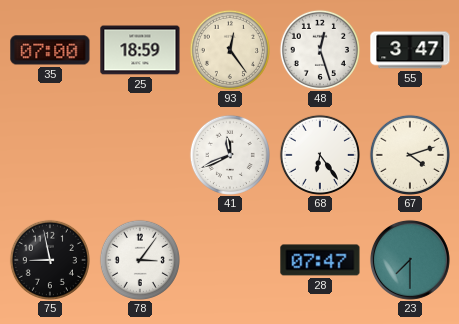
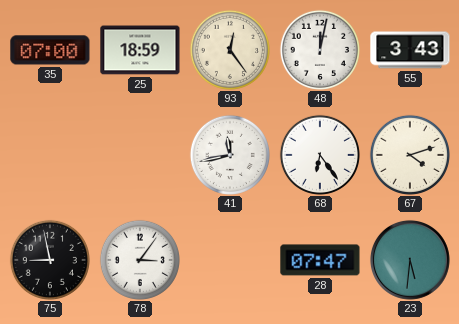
48: 12:27 -> 12:02 (320, 50)
55: 3:47 -> 3:43 (410, 50)
41: 11:41 -> 11:43 (230, 155)
23: 7:30 -> 5:31 (410, 260)
